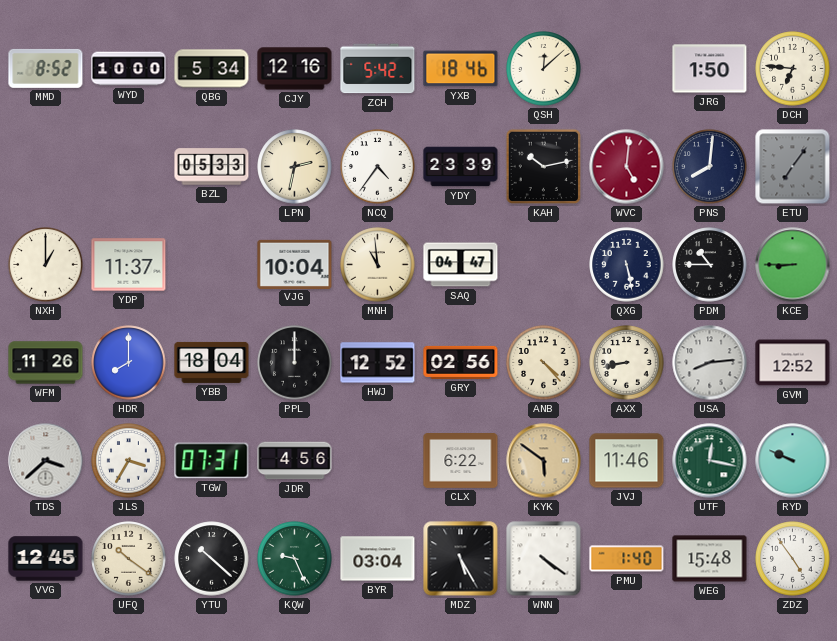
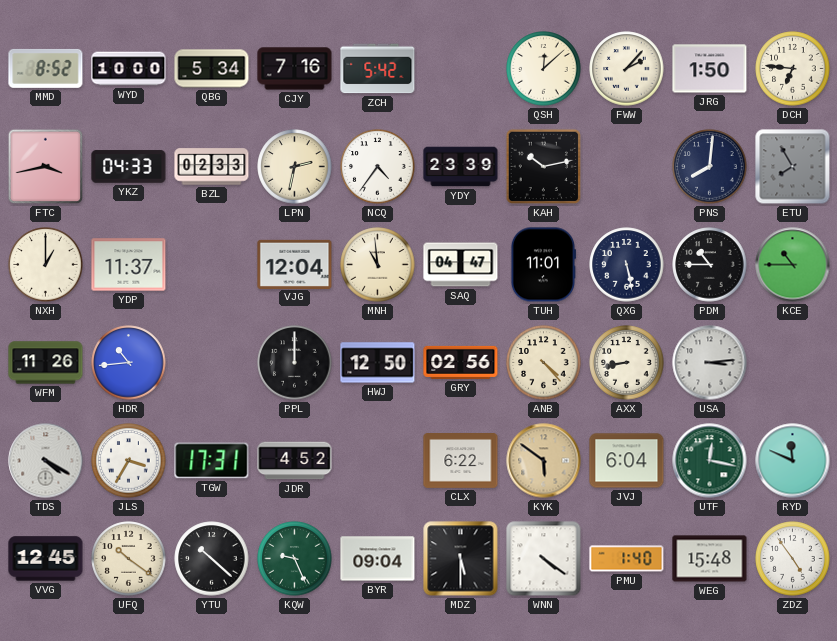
CJY: 12:16 -> 7:16 (295, 69)
YXB: 18:46 -> none (461, 69)
FWW: none -> 2:07 (627, 69)
FTC: none -> 3:43 (46, 167)
YKZ: none -> 04:33 (129, 167)
BZL: 05:33 -> 02:33 (212, 167)
WVC: 5:01 -> none (627, 167)
ETU: 7:06 -> 7:55 (793, 167)
VJG: 10:04 -> 12:04 (295, 264)
TUH: none -> 11:01 (543, 265)
KCE: 8:45 -> 10:45 (793, 265)
HDR: 8:00 -> 10:44 (129, 363)
YBB: 18:04 -> none (212, 362)
HWJ: 12:52 -> 12:50 (378, 363)
USA: 8:14 -> 3:14 (710, 363)
GVM: 12:52 -> none (793, 363)
TDS: 3:38 -> 4:20 (46, 461)
TGW: 07:31 -> 17:31 (212, 461)
JDR: 4:56 -> 4:52 (295, 461)
JVJ: 11:46 -> 6:04 (627, 461)
RYD: 9:49 -> 11:49 (793, 461)
BYR: 03:04 -> 09:04 (378, 559)
MDZ: 5:25 -> 5:30 (461, 559)
